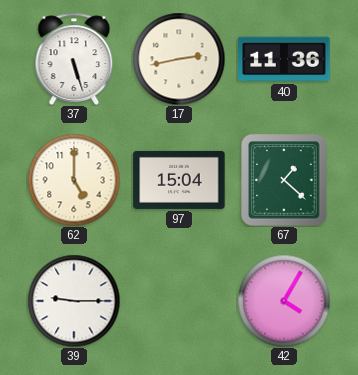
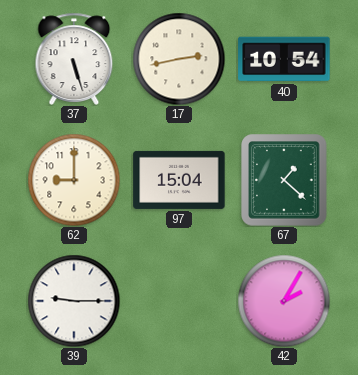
40: 11:36 -> 10:54 (284, 59)
62: 5:00 -> 9:00 (74, 180)
42: 4:05 -> 2:05 (284, 301)
